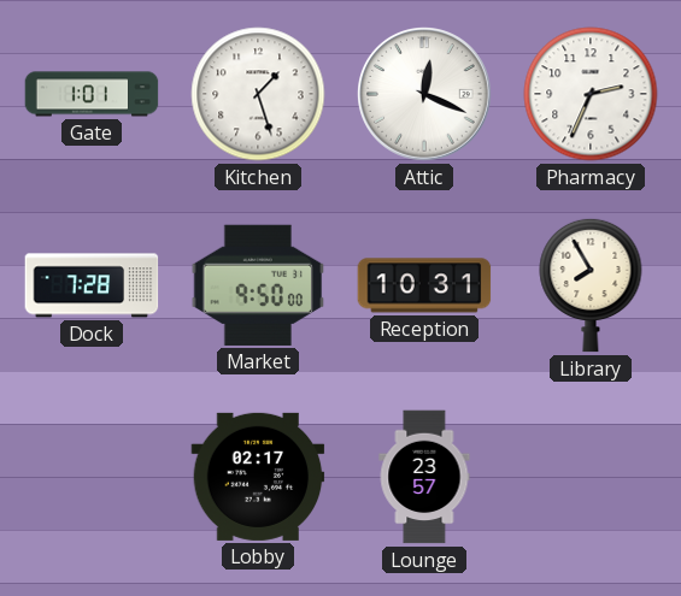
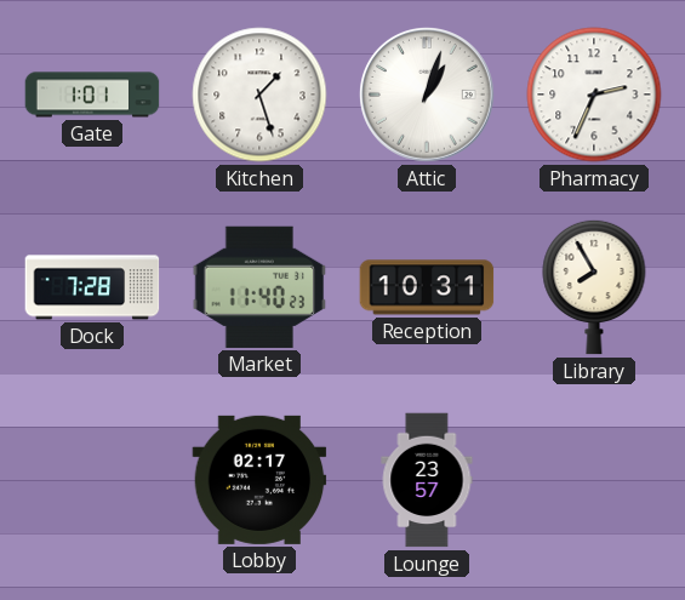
Attic: 12:19 -> 1:03 (428, 96)
Market: 9:50 -> 11:40 (259, 287)
